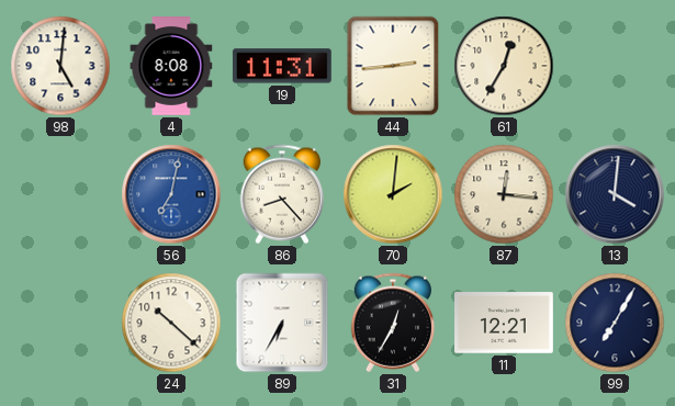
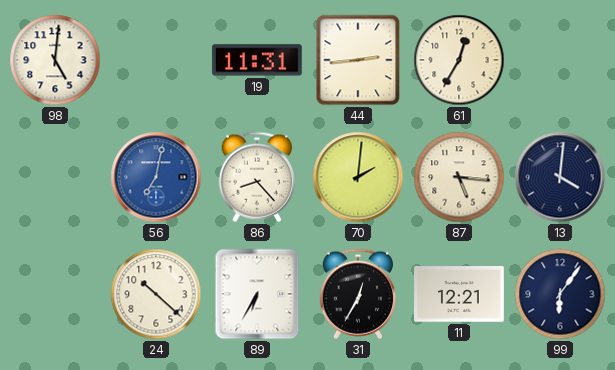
4: 8:08 -> none (171, 67)
87: 12:16 -> 5:16 (459, 177)
99: 7:05 -> 6:06 (560, 294)
